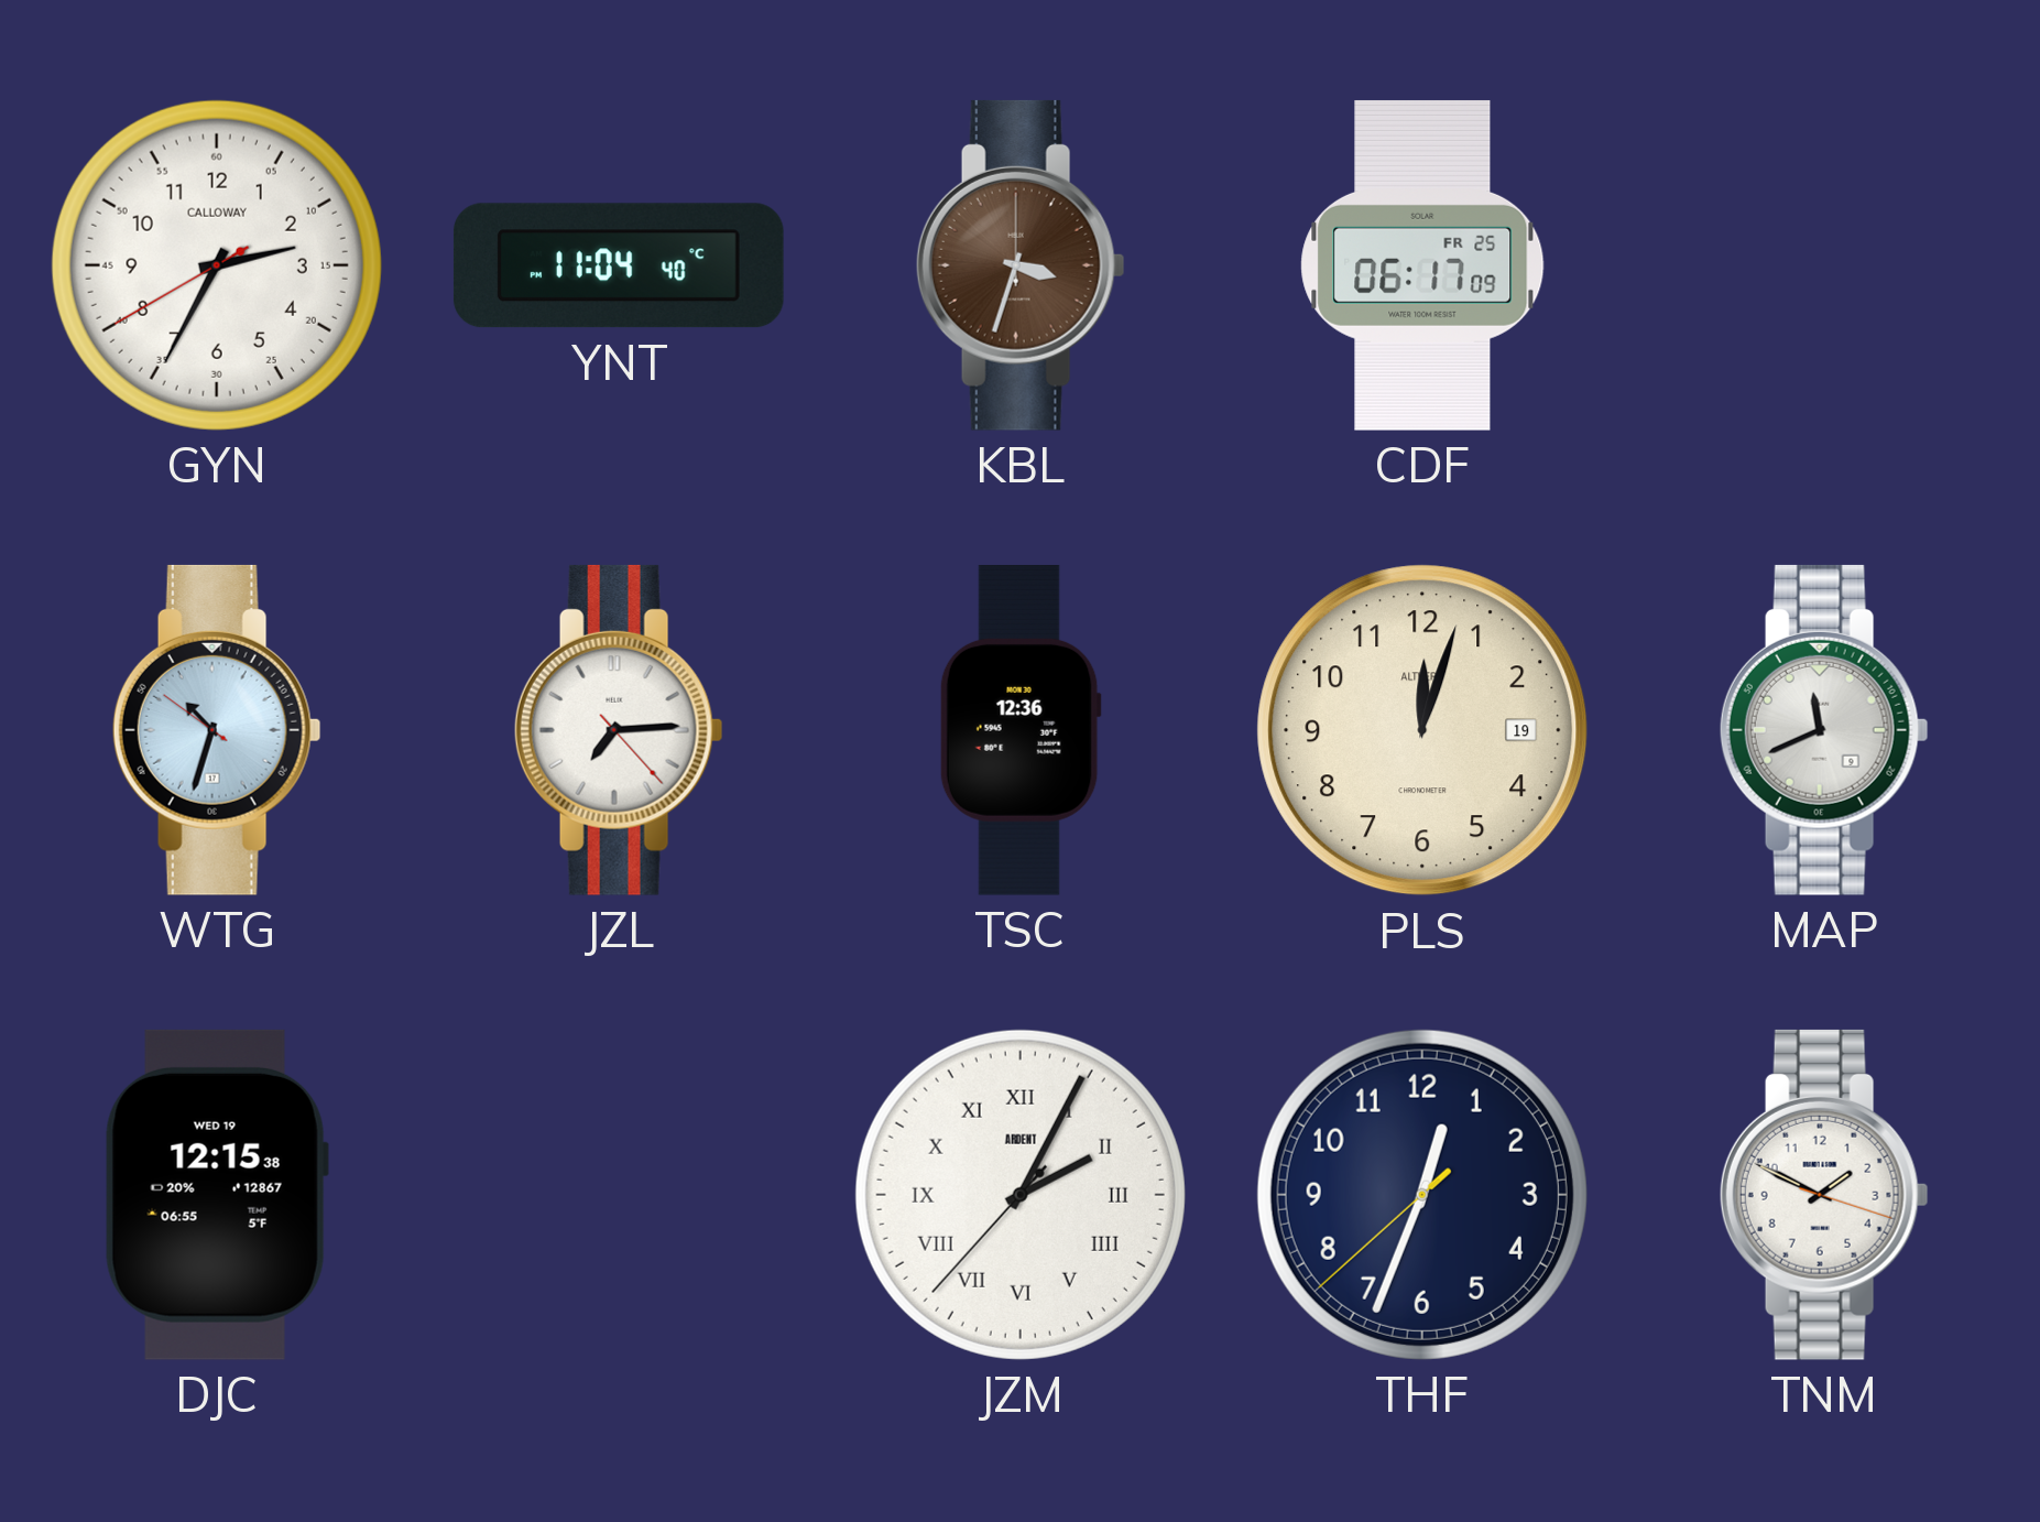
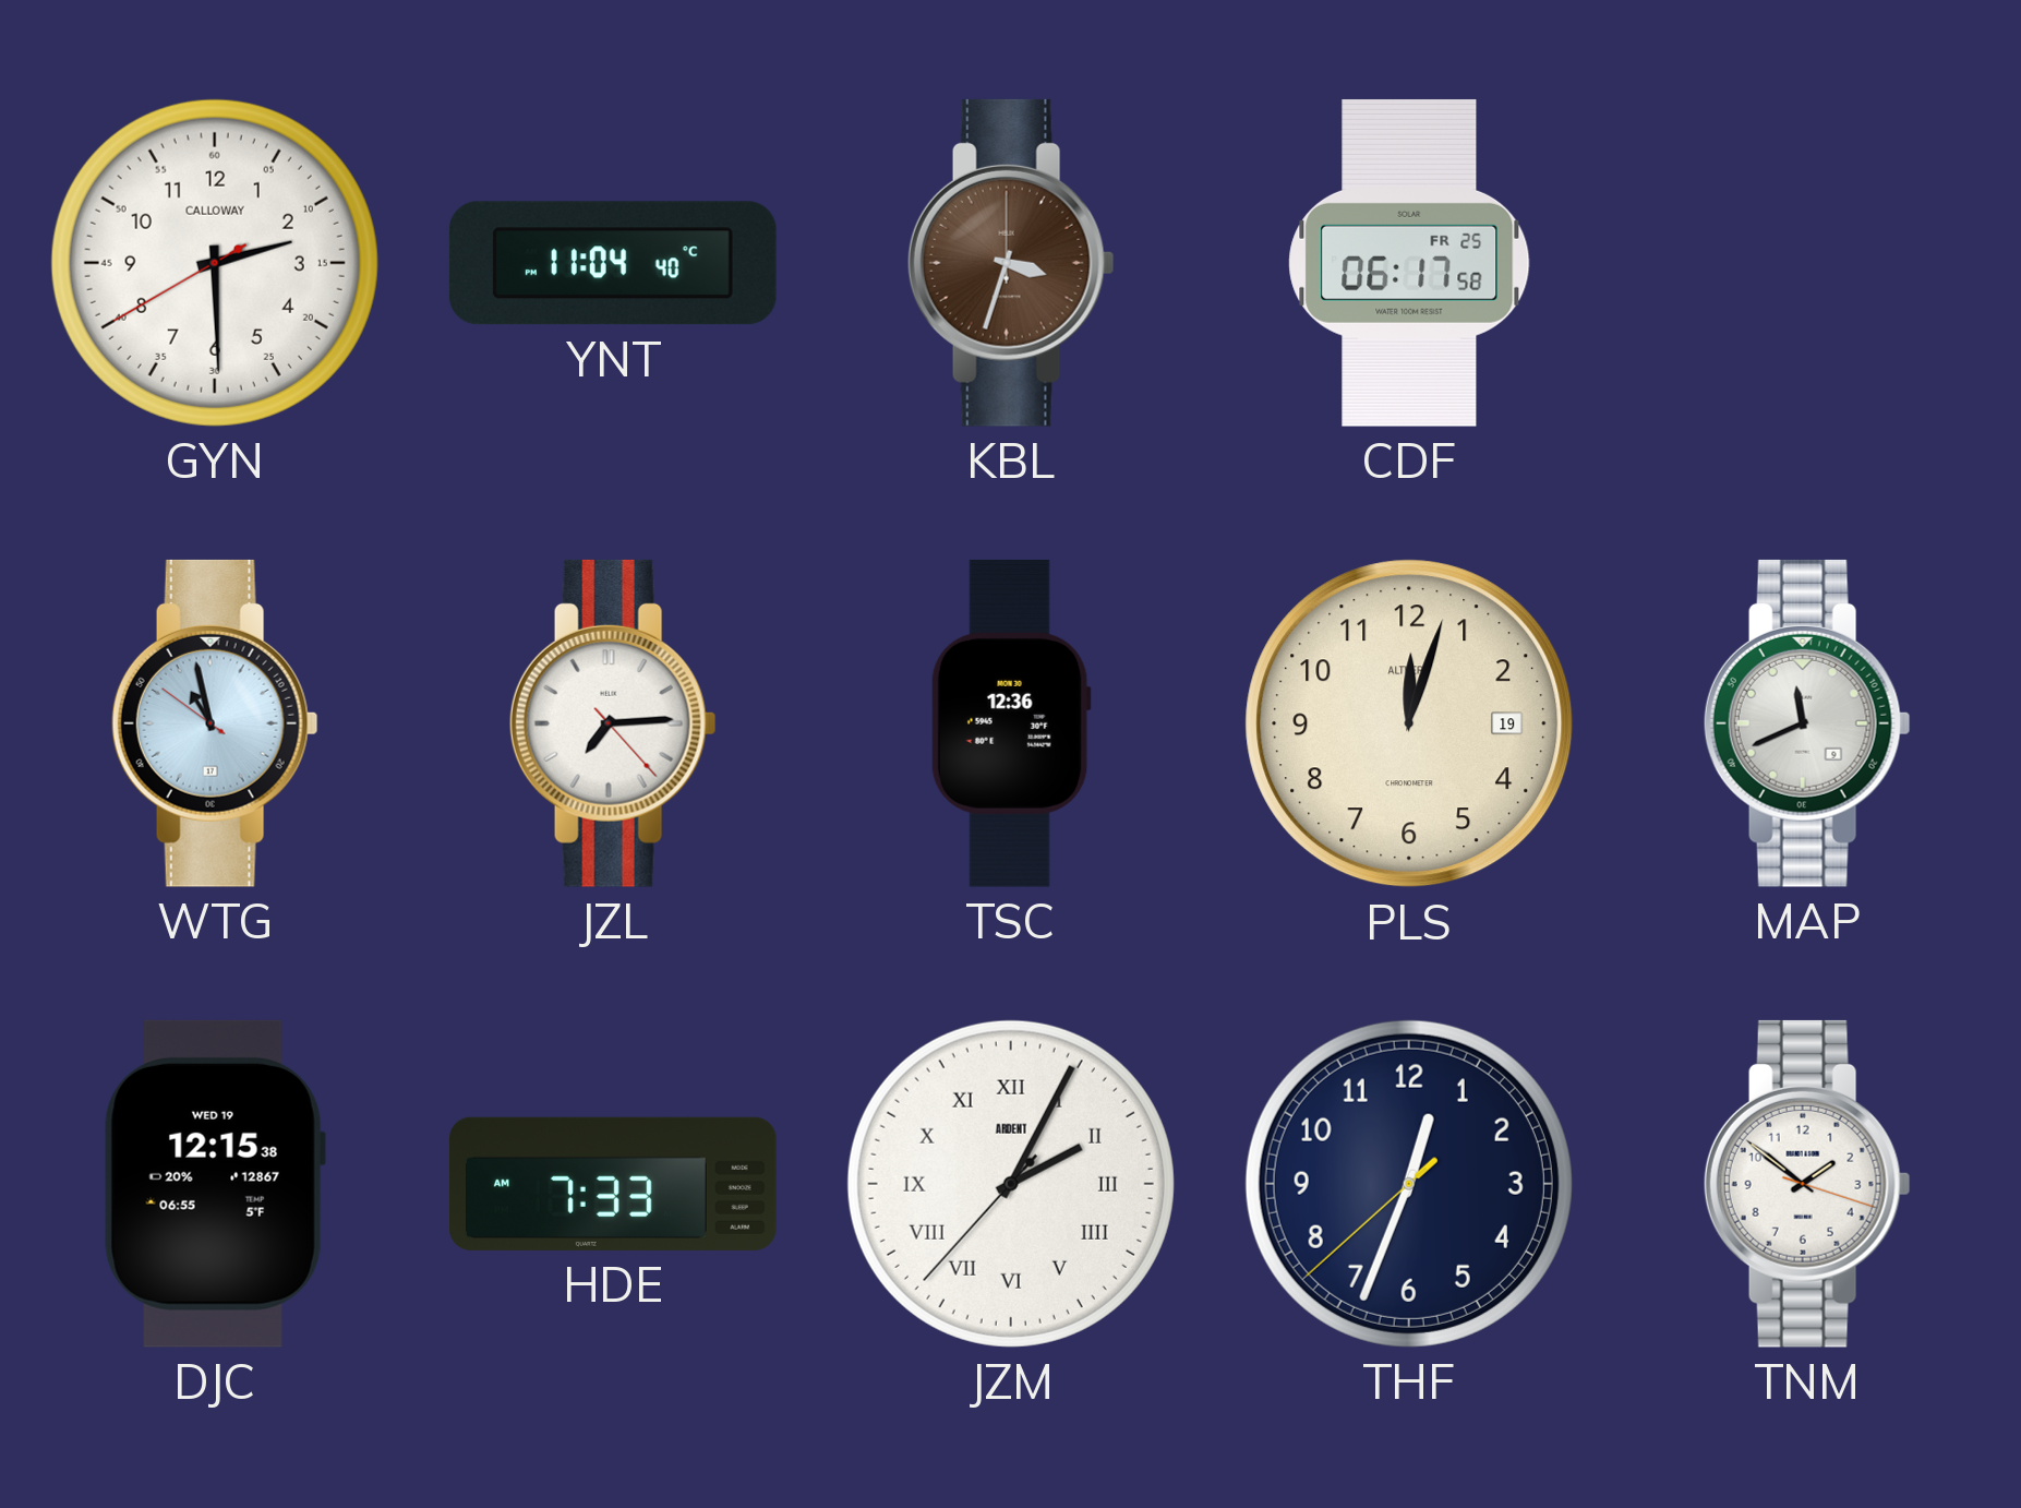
GYN: 2:34 -> 2:29 (215, 263)
CDF: 06:17:09 -> 06:17:58 (1409, 263)
WTG: 10:32 -> 10:57 (215, 723)
HDE: none -> 7:33 (614, 1184)
TNM: 1:49 -> 1:51 (1807, 1184)
